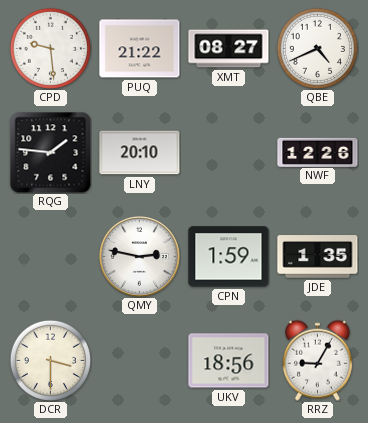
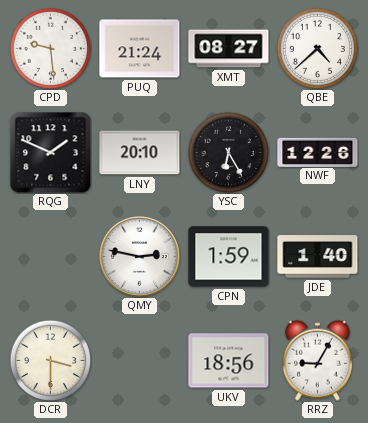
PUQ: 21:22 -> 21:24 (140, 49)
QBE: 4:41 -> 4:38 (317, 48)
RQG: 1:46 -> 1:49 (51, 153)
YSC: none -> 6:25 (228, 152)
JDE: 1:35 -> 1:40 (318, 257)
